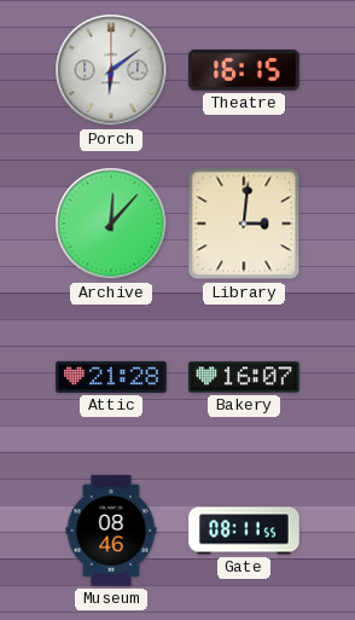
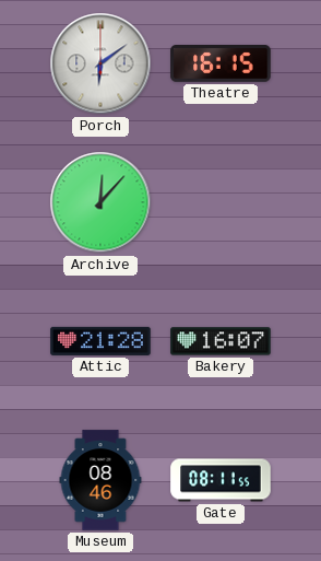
Library: 3:01 -> none (244, 224)
